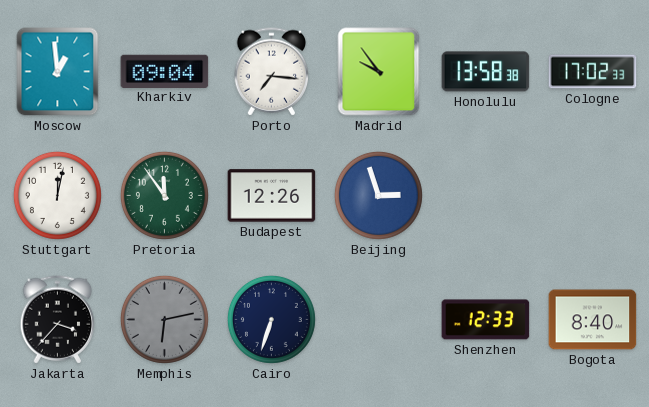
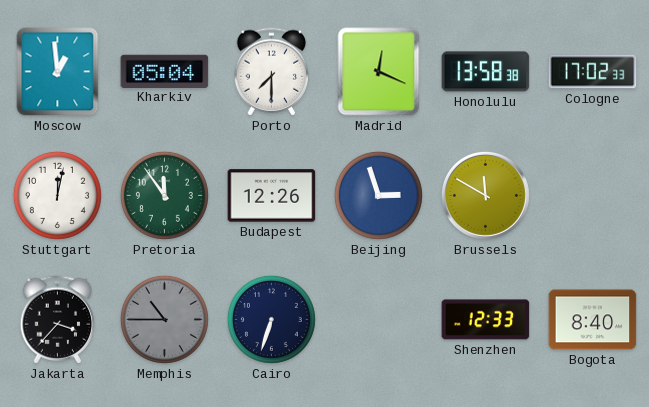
Kharkiv: 09:04 -> 05:04 (165, 71)
Porto: 7:16 -> 7:30 (272, 72)
Madrid: 9:54 -> 12:19 (379, 72)
Brussels: none -> 11:50 (485, 195)
Memphis: 6:13 -> 10:45 (164, 319)
